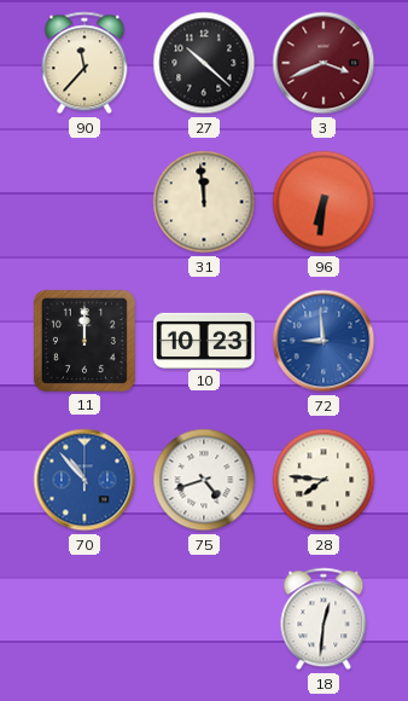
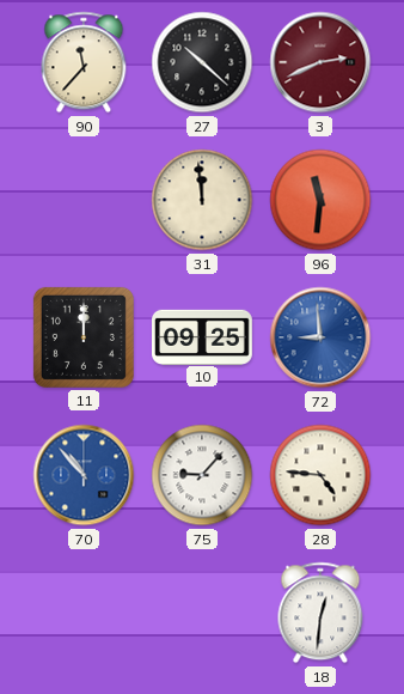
3: 3:41 -> 2:41 (320, 62)
96: 6:31 -> 11:31 (320, 200)
10: 10:23 -> 09:25 (203, 336)
75: 4:42 -> 9:07 (202, 475)
28: 7:46 -> 4:46 (320, 475)
